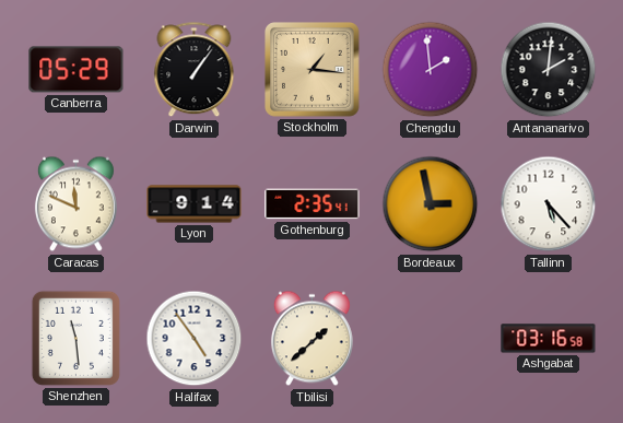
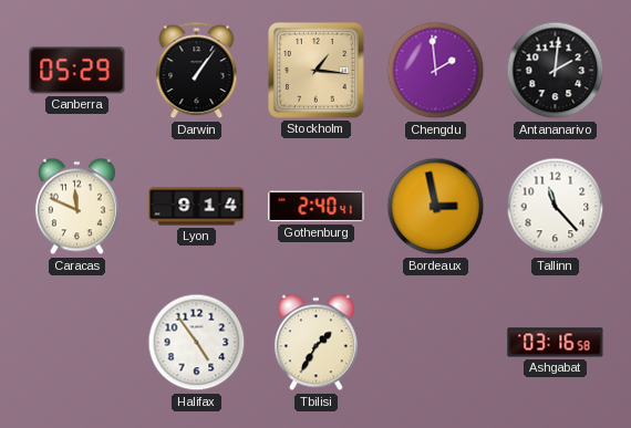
Gothenburg: 2:35 -> 2:40 (317, 207)
Tallinn: 5:23 -> 11:23 (556, 207)
Shenzhen: 11:29 -> none (75, 338)
Tbilisi: 1:38 -> 1:35 (316, 343)
